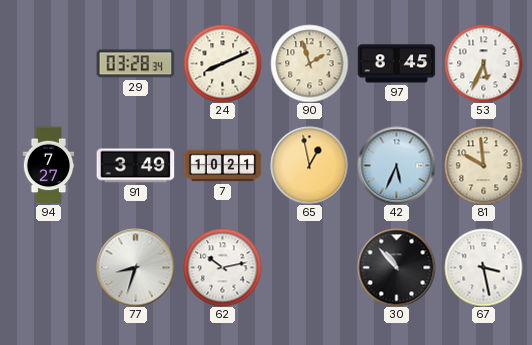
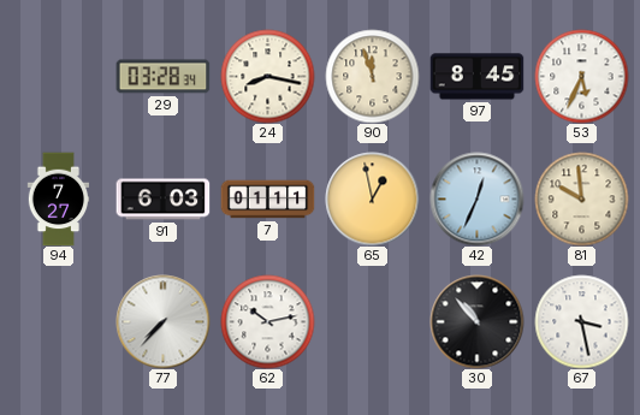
24: 8:11 -> 8:17 (267, 76)
90: 1:57 -> 11:57 (372, 76)
91: 3:49 -> 6:03 (162, 200)
7: 10:21 -> 01:11 (267, 200)
42: 5:34 -> 12:34 (476, 198)
77: 8:33 -> 7:37 (162, 321)
